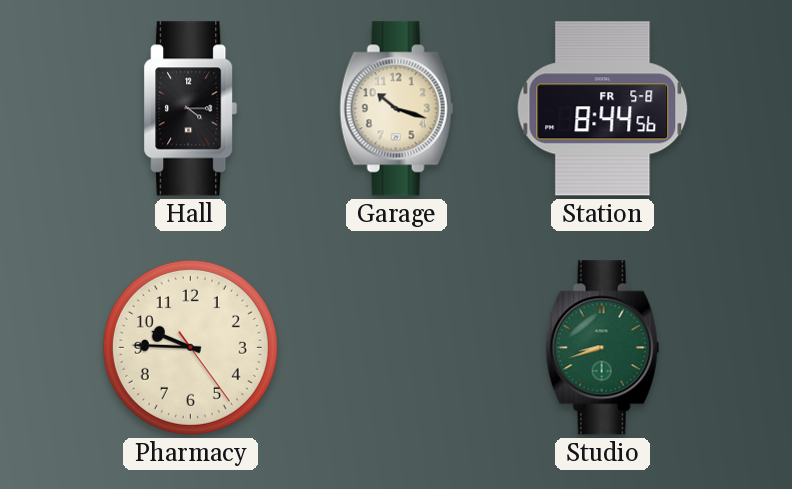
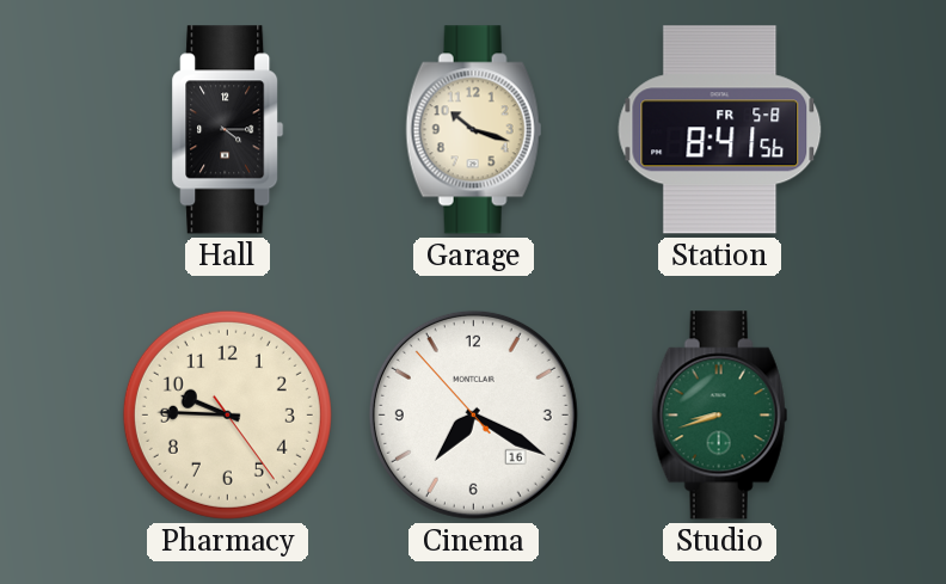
Station: 8:44 -> 8:41 (720, 130)
Cinema: none -> 7:19 (473, 414)
